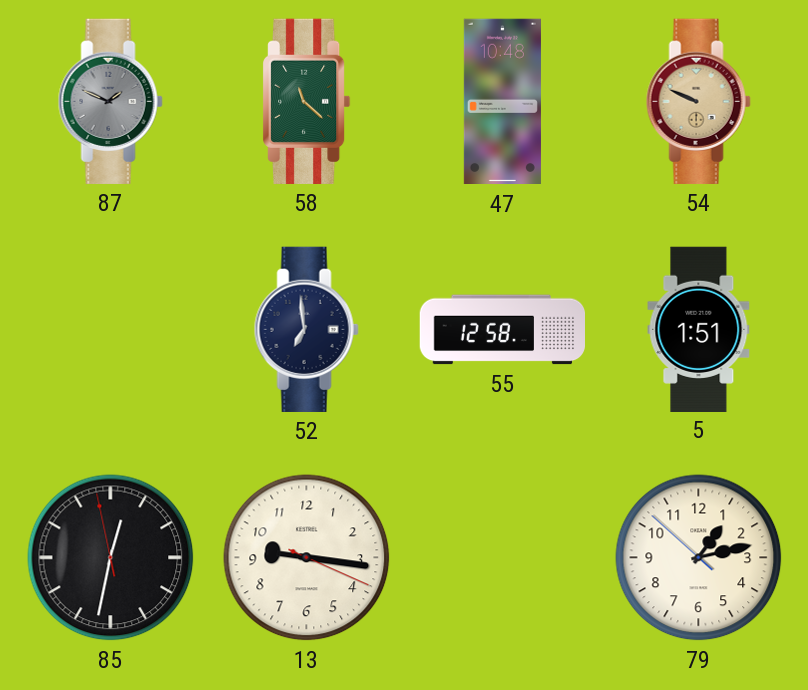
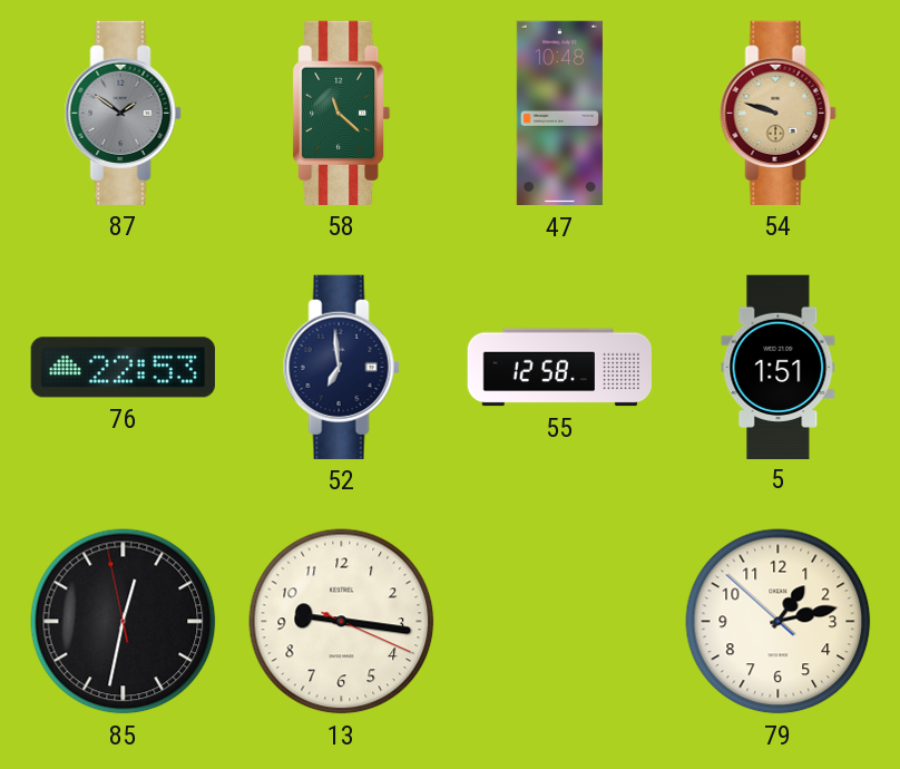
87: 1:49 -> 1:51 (123, 113)
54: 9:49 -> 9:48 (777, 113)
76: none -> 22:53 (123, 368)
